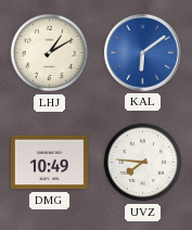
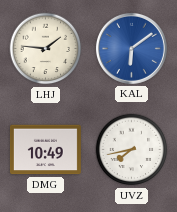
LHJ: 1:10 -> 1:46 (46, 49)
UVZ: 7:46 -> 7:43 (132, 150)
